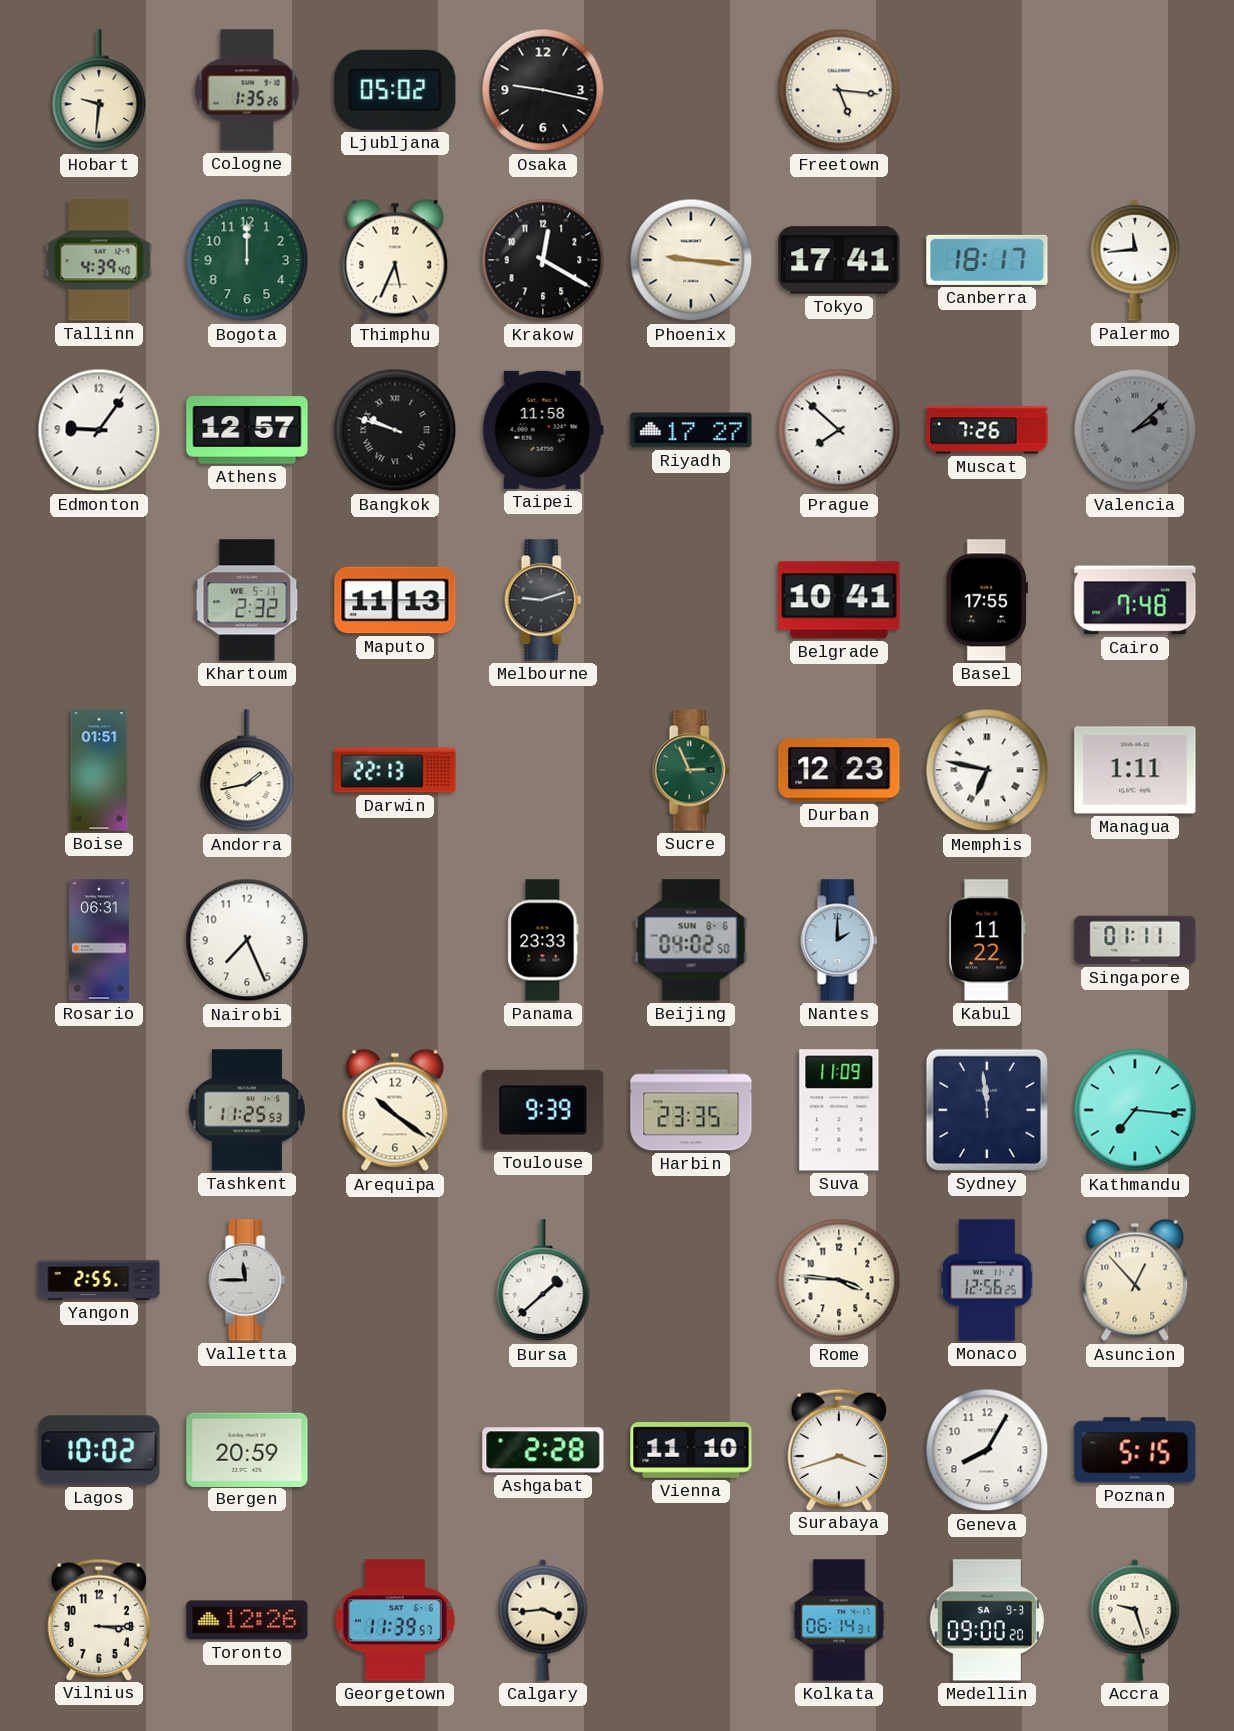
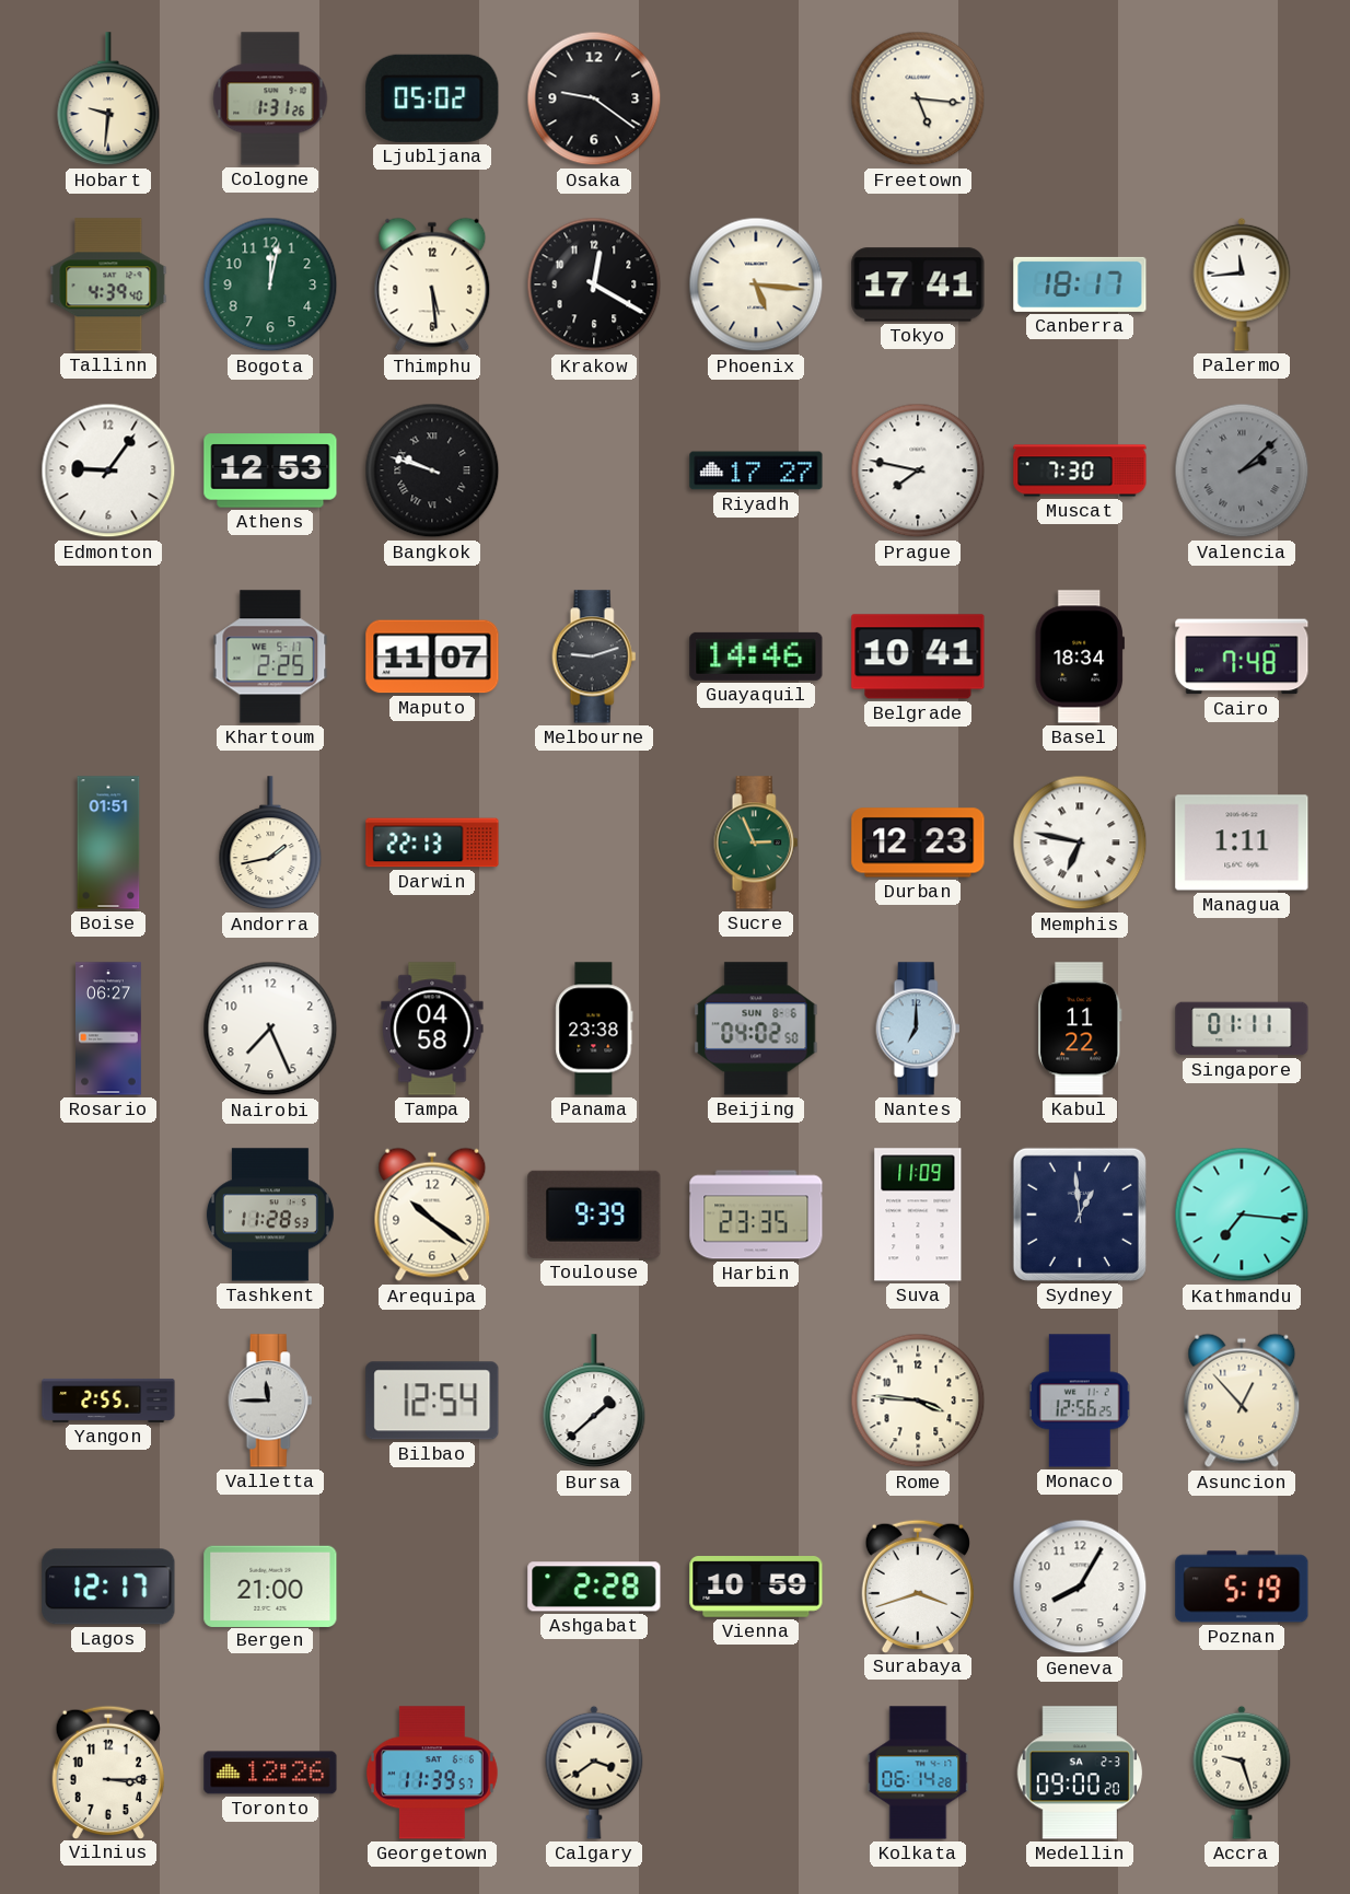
Cologne: 1:35 -> 1:31 (270, 98)
Osaka: 9:17 -> 9:21 (594, 98)
Bogota: 12:00 -> 12:02 (270, 284)
Thimphu: 5:34 -> 5:29 (432, 284)
Phoenix: 9:16 -> 5:16 (756, 284)
Athens: 12:57 -> 12:53 (270, 470)
Taipei: 11:58 -> none (543, 430)
Prague: 7:52 -> 7:47 (918, 470)
Muscat: 7:26 -> 7:30 (1080, 470)
Khartoum: 2:32 -> 2:25 (270, 656)
Maputo: 11:13 -> 11:07 (432, 656)
Guayaquil: none -> 14:46 (756, 656)
Basel: 17:55 -> 18:34 (1080, 656)
Rosario: 06:31 -> 06:27 (109, 1029)
Tampa: none -> 04:58 (432, 1029)
Panama: 23:33 -> 23:38 (594, 1029)
Nantes: 2:00 -> 7:00 (918, 1029)
Tashkent: 11:25 -> 11:28 (270, 1215)
Sydney: 11:59 -> 12:59 (1080, 1215)
Bilbao: none -> 12:54 (432, 1401)
Lagos: 10:02 -> 12:17 (108, 1587)
Bergen: 20:59 -> 21:00 (270, 1585)
Vienna: 11:10 -> 10:59 (756, 1588)
Poznan: 5:15 -> 5:19 (1242, 1587)
Calgary: 3:44 -> 3:39 (594, 1773)
Kolkata: 06:14:31 -> 06:14:28 (918, 1773)
Medellin date: SA 9-3 -> SA 2-3 (1080, 1773)
